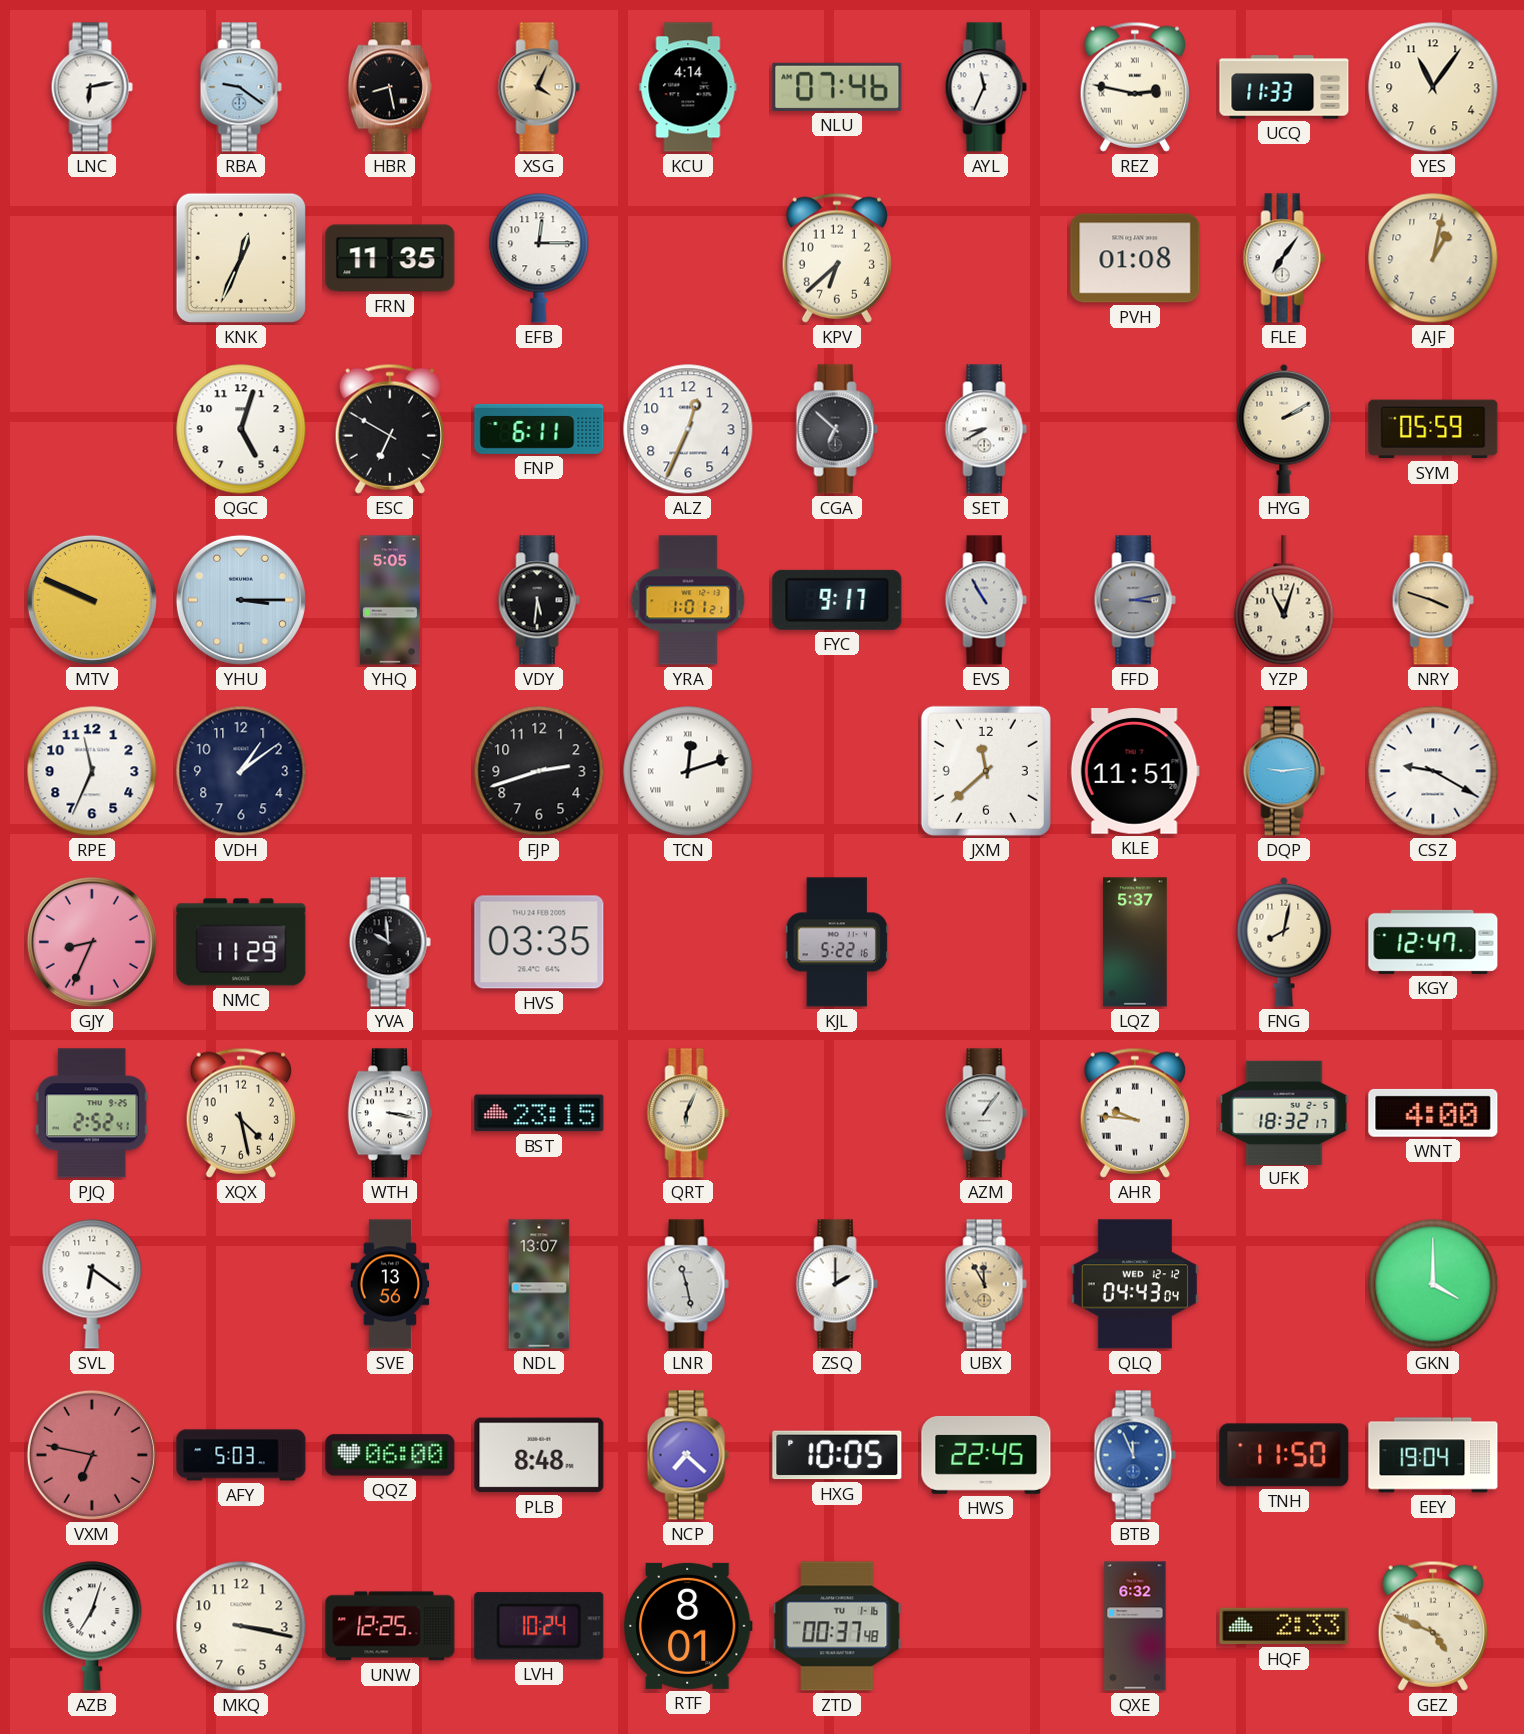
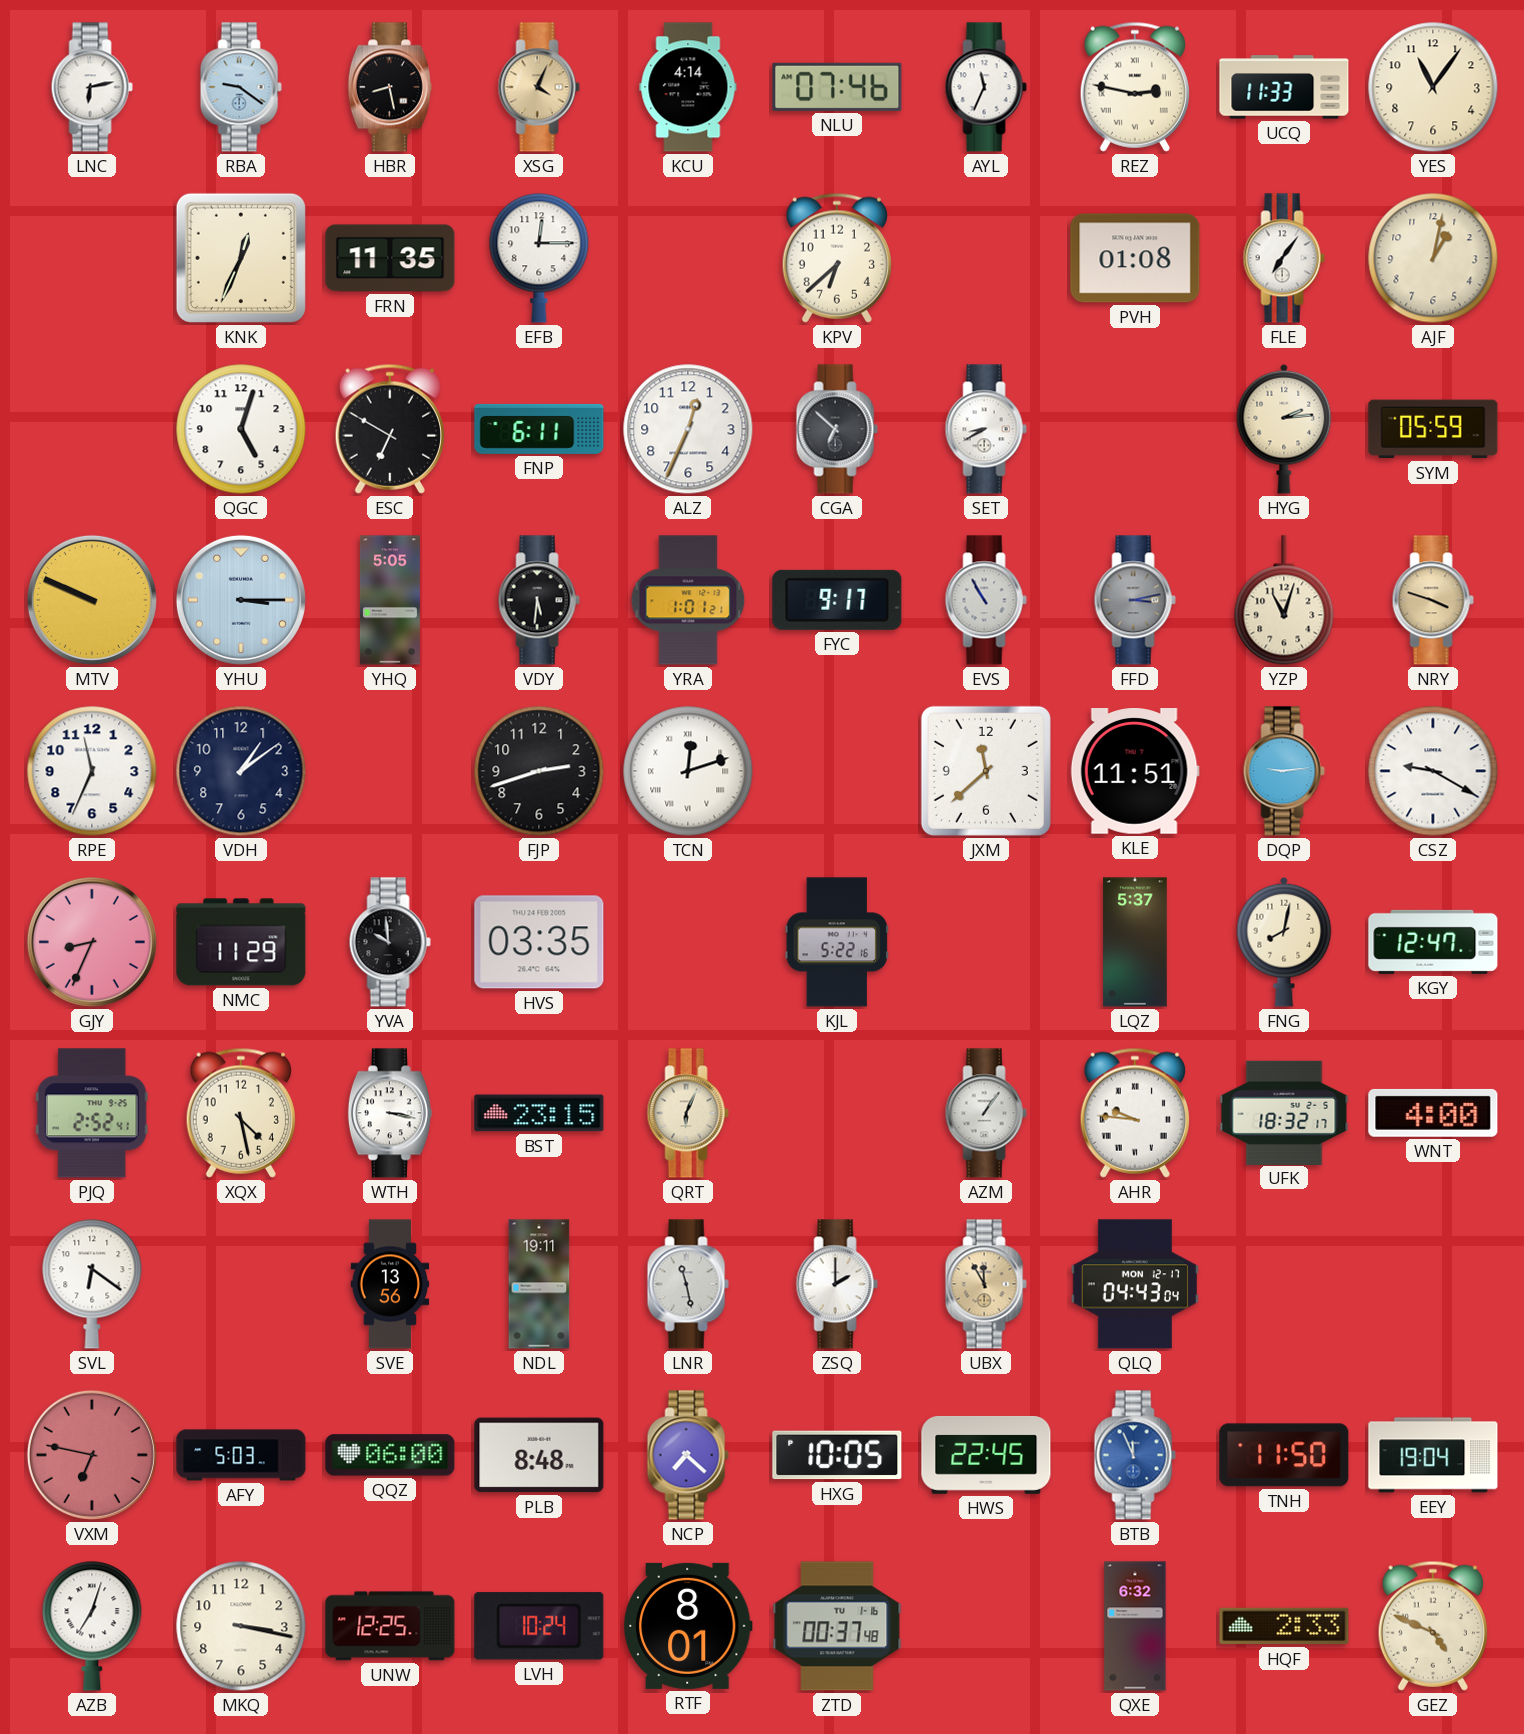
HYG: 2:10 -> 2:14 (1284, 429)
NDL: 13:07 -> 19:11 (539, 1284)
QLQ date: WED 12-12 -> MON 12-17 (1135, 1284)
GKN: 4:00 -> none (1433, 1284)
